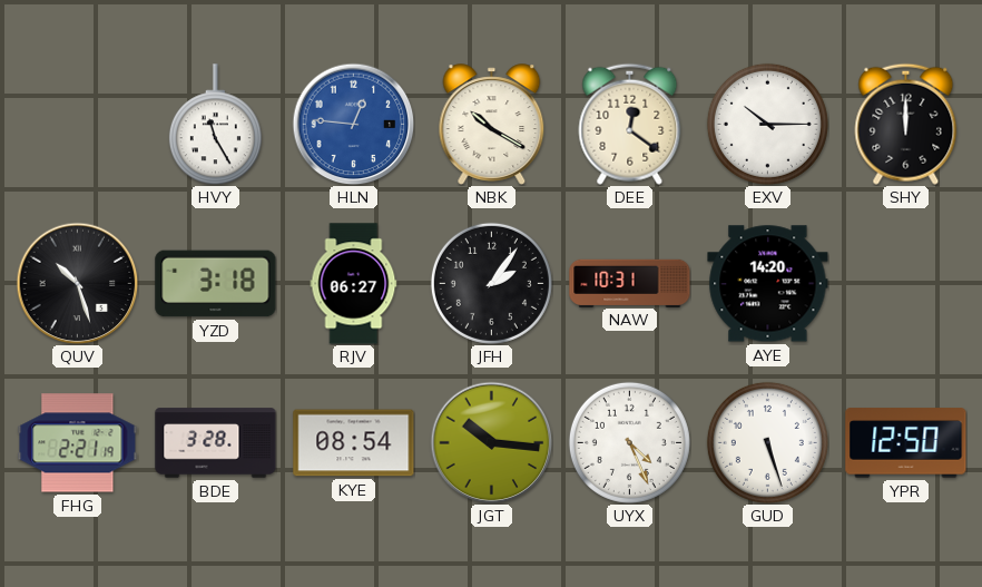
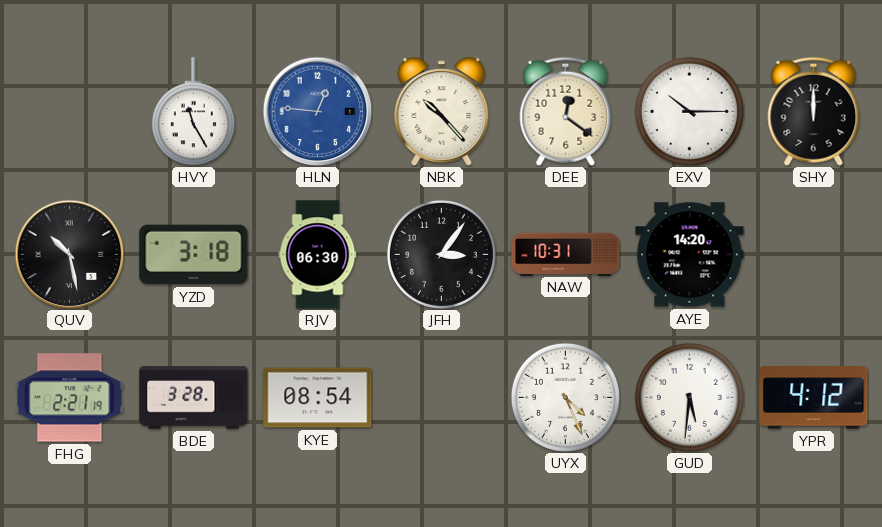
NBK: 10:20 -> 10:23 (442, 112)
QUV: 10:27 -> 10:28 (69, 254)
RJV: 06:27 -> 06:30 (318, 255)
JFH: 2:06 -> 3:06 (441, 254)
JGT: 10:16 -> none (491, 442)
GUD: 5:27 -> 5:31 (689, 397)
YPR: 12:50 -> 4:12 (814, 398)
